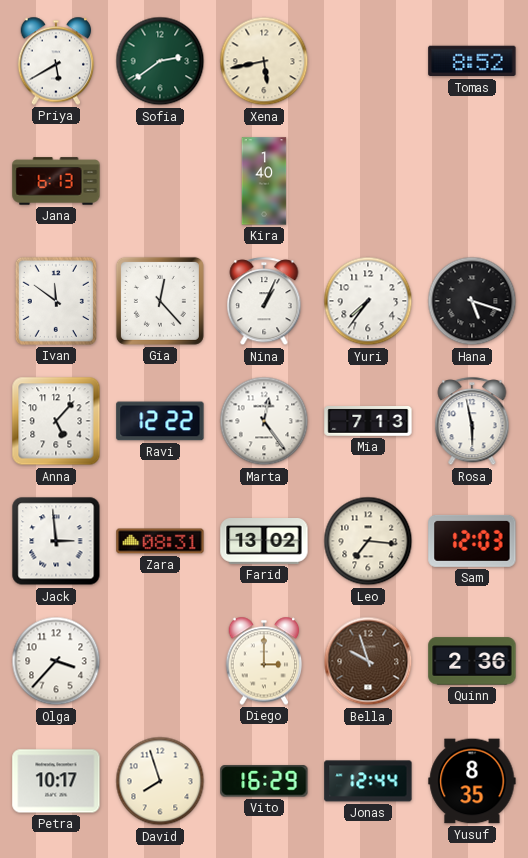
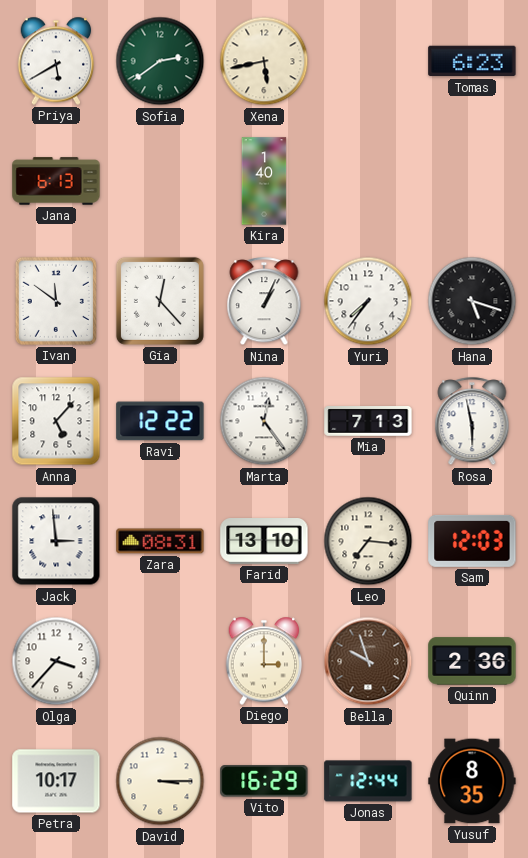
Tomas: 8:52 -> 6:23 (472, 61)
Farid: 13:02 -> 13:10 (264, 542)
David: 7:57 -> 3:15 (160, 781)
